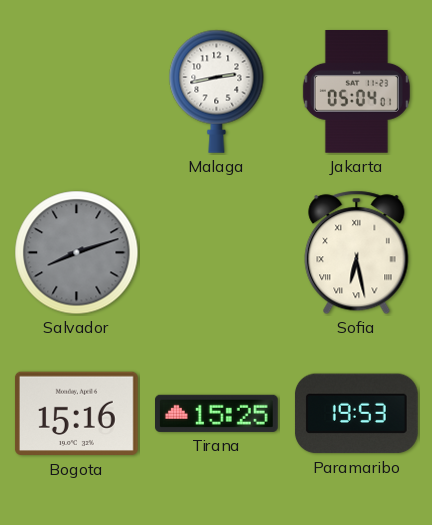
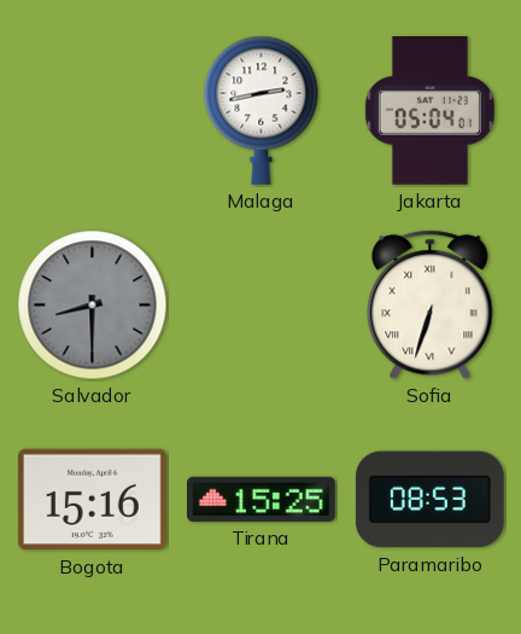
Salvador: 8:12 -> 8:30 (93, 306)
Sofia: 6:28 -> 6:33 (431, 306)
Paramaribo: 19:53 -> 08:53 (429, 500)
